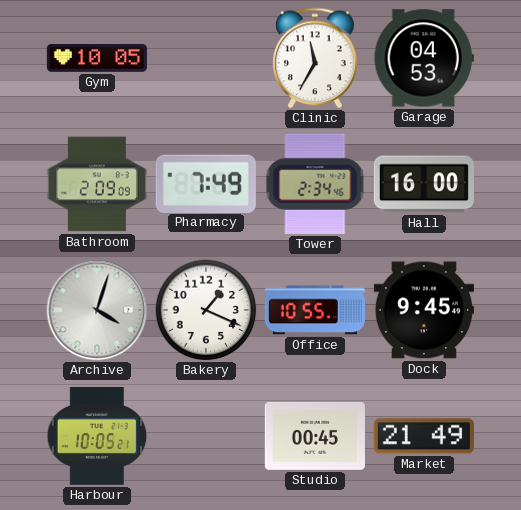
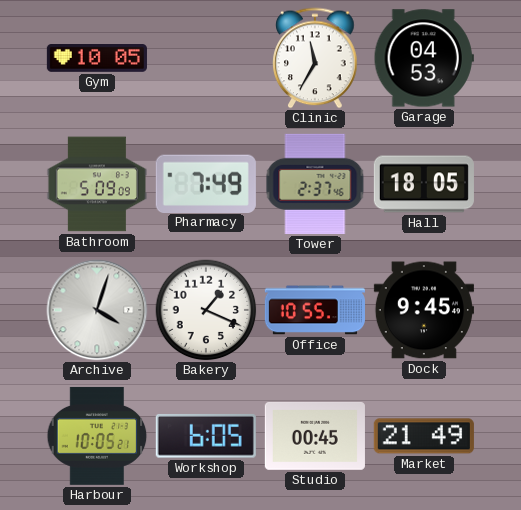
Bathroom: 2:09 -> 5:09 (97, 184)
Tower: 2:34 -> 2:37 (315, 184)
Hall: 16:00 -> 18:05 (424, 184)
Workshop: none -> 6:05 (206, 436)
